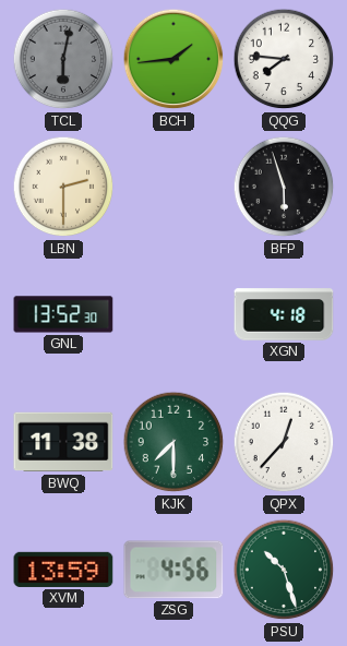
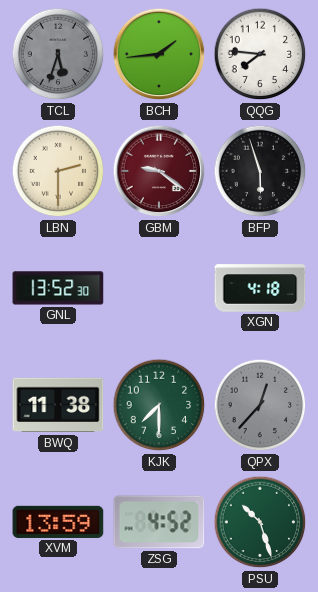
TCL: 6:02 -> 5:33 (58, 54)
GBM: none -> 9:21 (159, 171)
QPX dial: white -> grey (260, 405)
ZSG: 4:56 -> 4:52 (159, 522)
